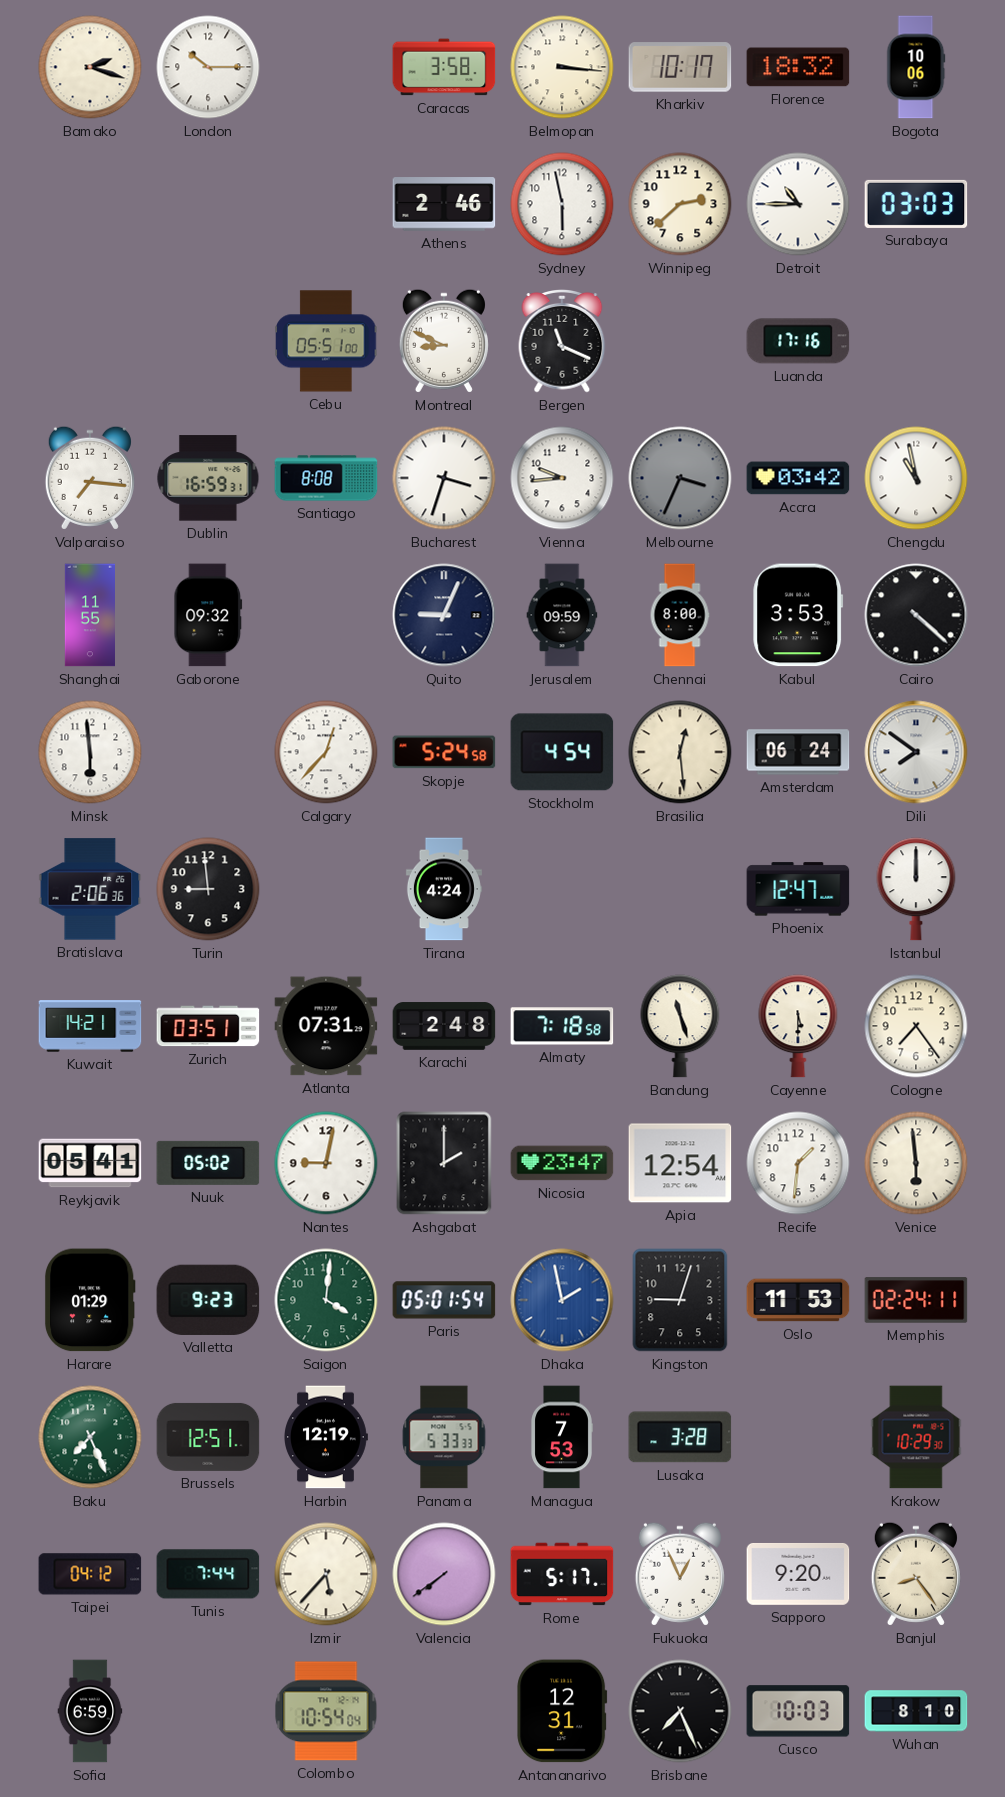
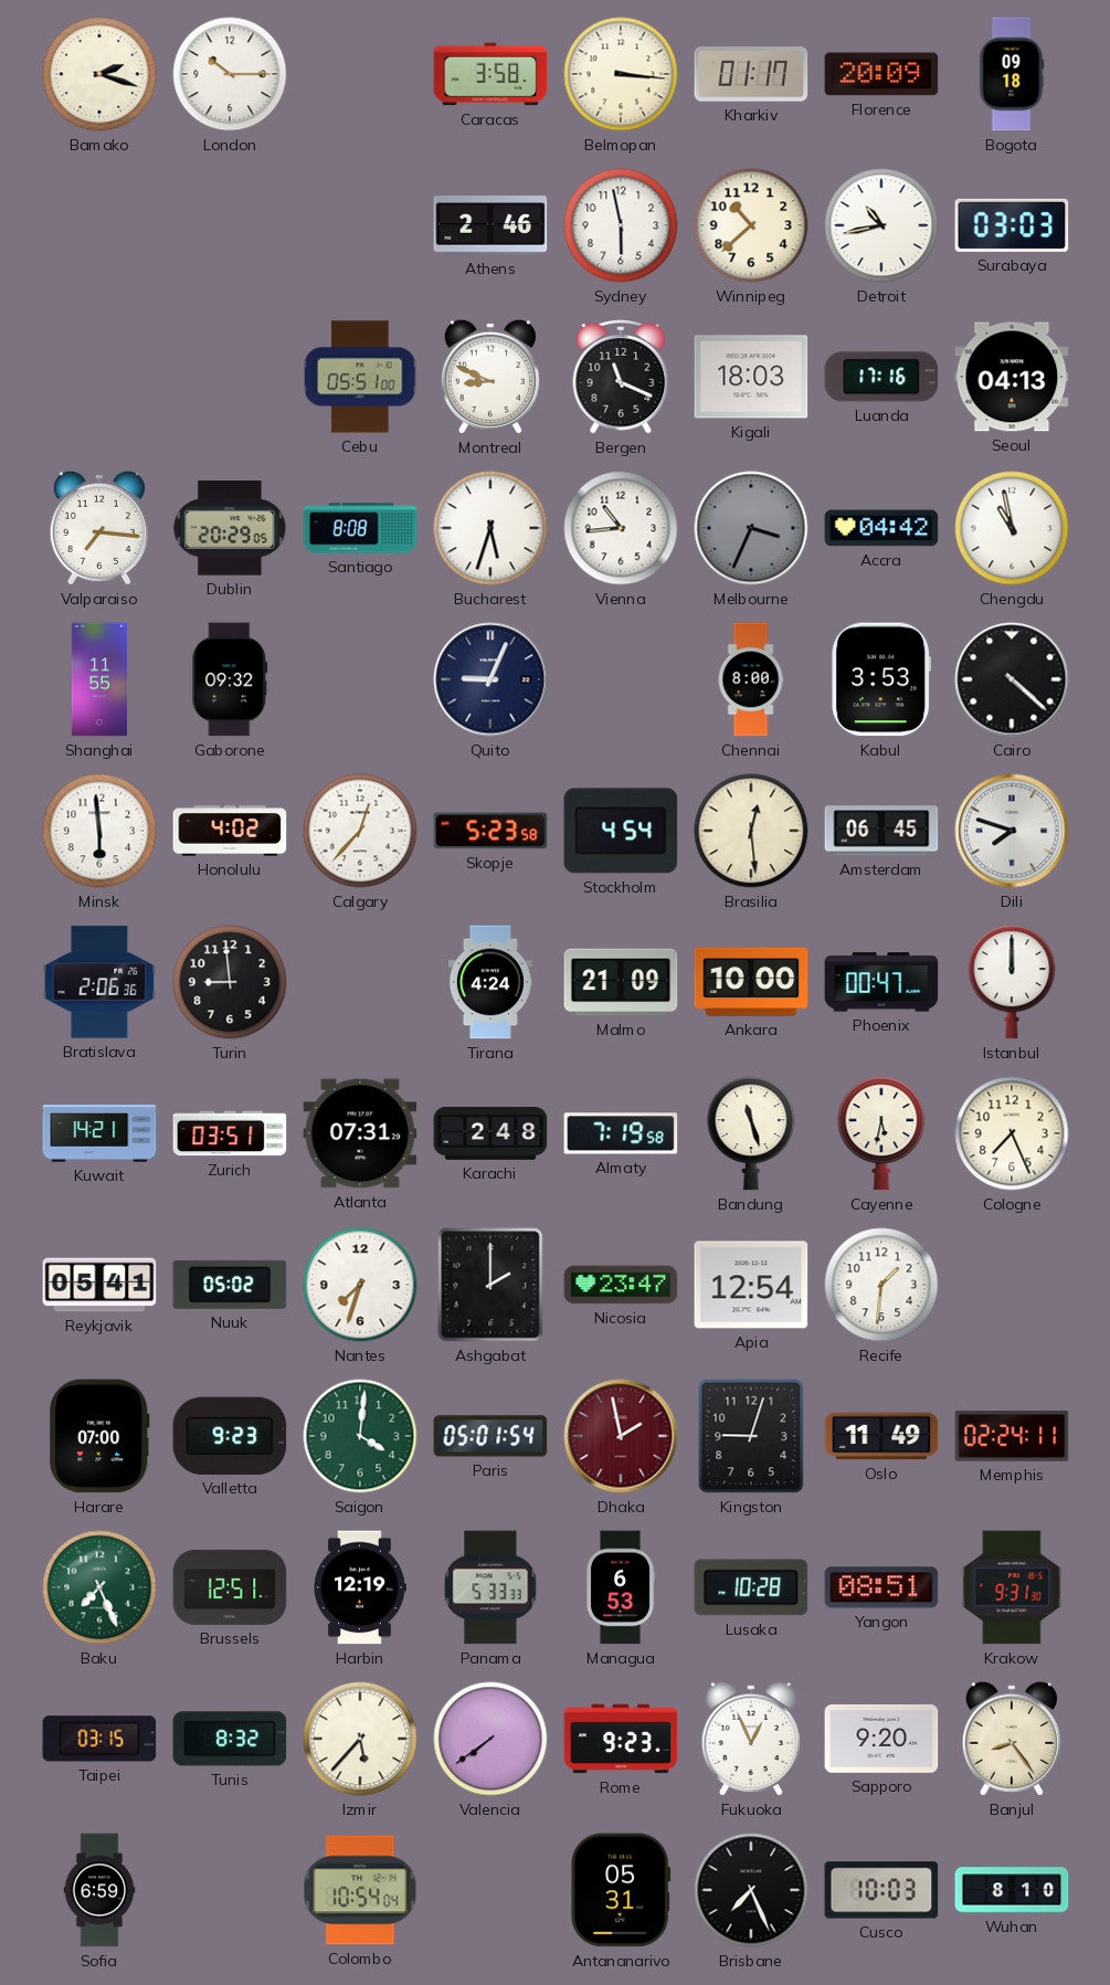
Kharkiv: 10:17 -> 01:17 (751, 74)
Florence: 18:32 -> 20:09 (881, 74)
Bogota: 10:06 -> 09:18 (1012, 74)
Winnipeg: 2:38 -> 10:38 (751, 225)
Detroit: 10:45 -> 10:43 (881, 225)
Kigali: none -> 18:03 (751, 377)
Seoul: none -> 04:13 (1012, 377)
Dublin: 16:59 -> 20:29 (230, 528)
Bucharest: 3:33 -> 5:33 (490, 528)
Vienna: 9:44 -> 10:44 (621, 528)
Accra: 03:42 -> 04:42 (881, 528)
Jerusalem: 09:59 -> none (562, 615)
Honolulu: none -> 4:02 (230, 831)
Skopje: 5:24 -> 5:23 (490, 831)
Amsterdam: 06:24 -> 06:45 (881, 831)
Dili: 7:51 -> 7:48 (1012, 831)
Malmo: none -> 21:09 (621, 982)
Ankara: none -> 10:00 (751, 982)
Phoenix: 12:47 -> 00:47 (881, 982)
Almaty: 7:18 -> 7:19 (621, 1133)
Cayenne: 5:30 -> 5:32 (881, 1133)
Cologne: 7:24 -> 7:26 (1012, 1133)
Nantes: 9:02 -> 7:33 (360, 1285)
Venice: 5:59 -> none (916, 1163)
Harare: 01:29 -> 07:00 (99, 1436)
Dhaka dial: blue -> burgundy (621, 1436)
Oslo: 11:53 -> 11:49 (881, 1436)
Managua: 7:53 -> 6:53 (621, 1587)
Lusaka: 3:28 -> 10:28 (751, 1587)
Yangon: none -> 08:51 (881, 1587)
Krakow: 10:29 -> 9:31 (1012, 1587)
Taipei: 04:12 -> 03:15 (99, 1739)
Tunis: 7:44 -> 8:32 (230, 1739)
Rome: 5:17 -> 9:23 (621, 1739)
Antananarivo: 12:31 -> 05:31 (621, 1890)
